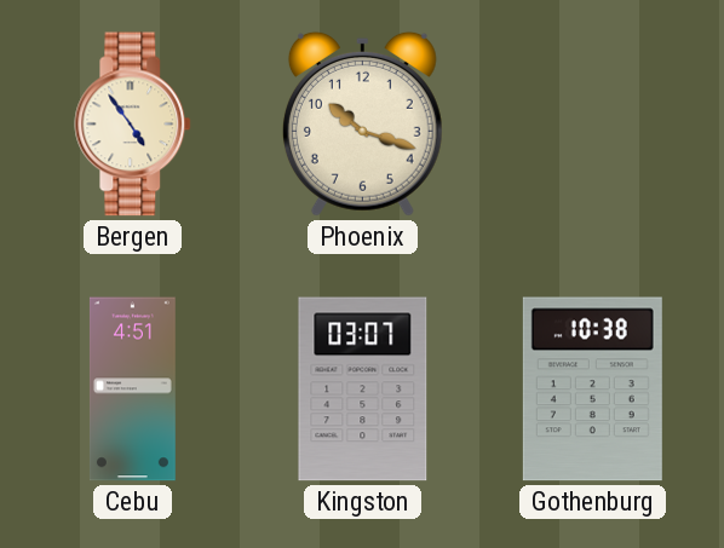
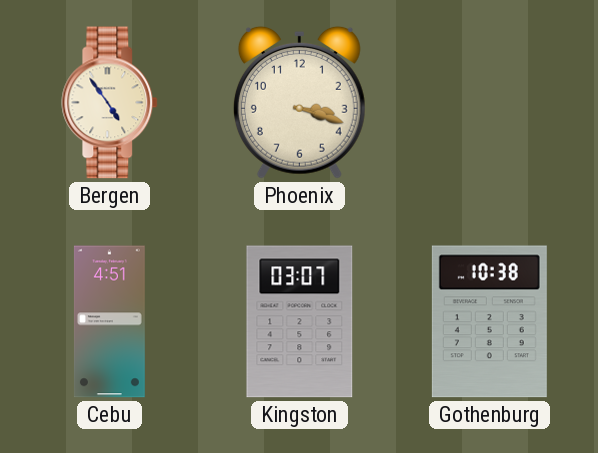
Phoenix: 10:18 -> 3:18 (299, 102)
